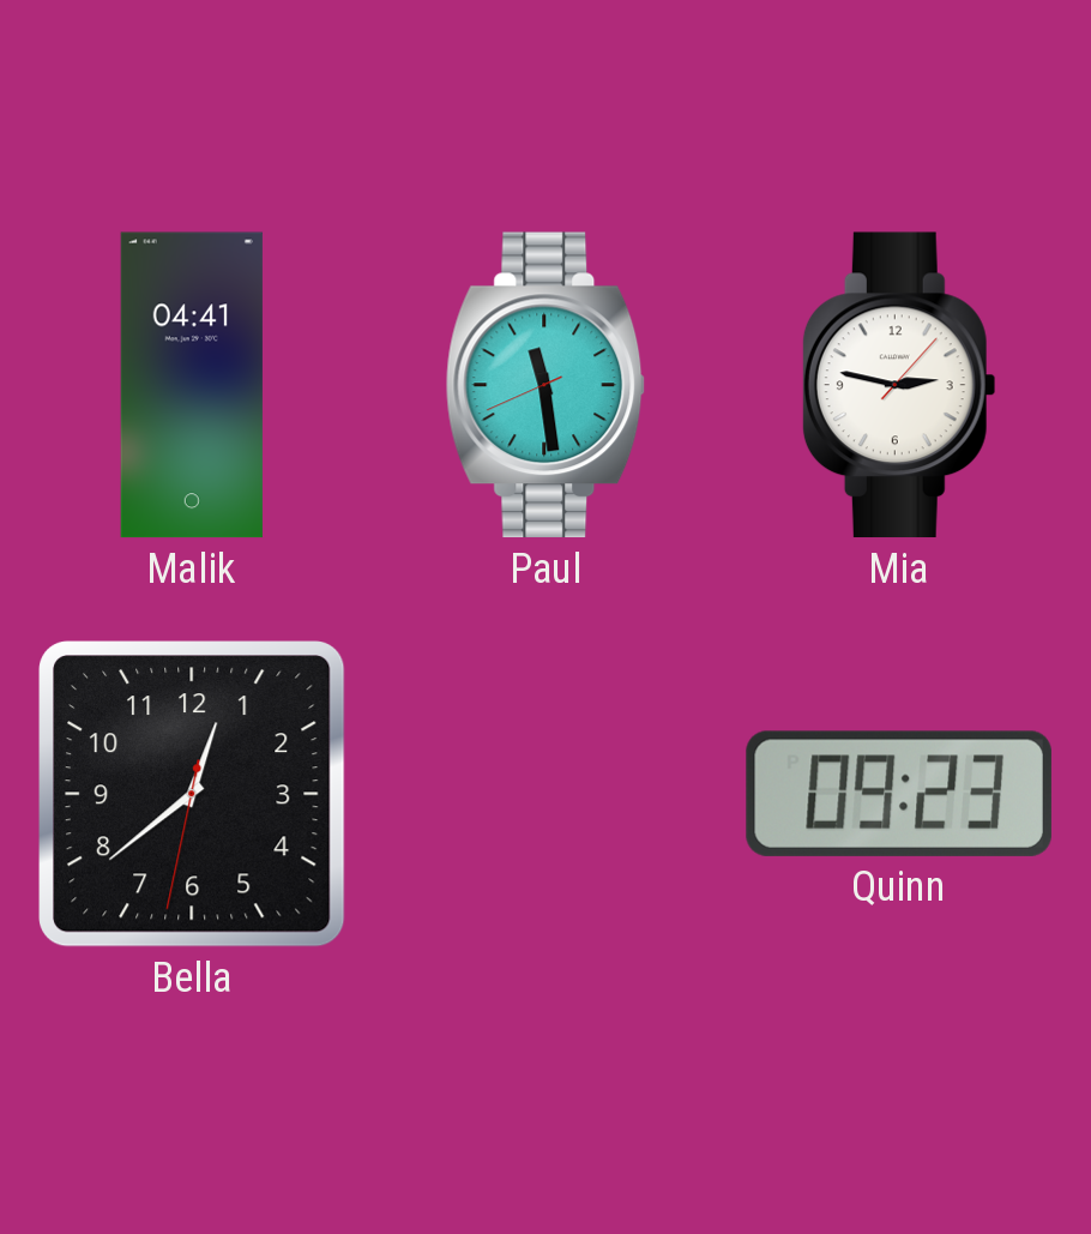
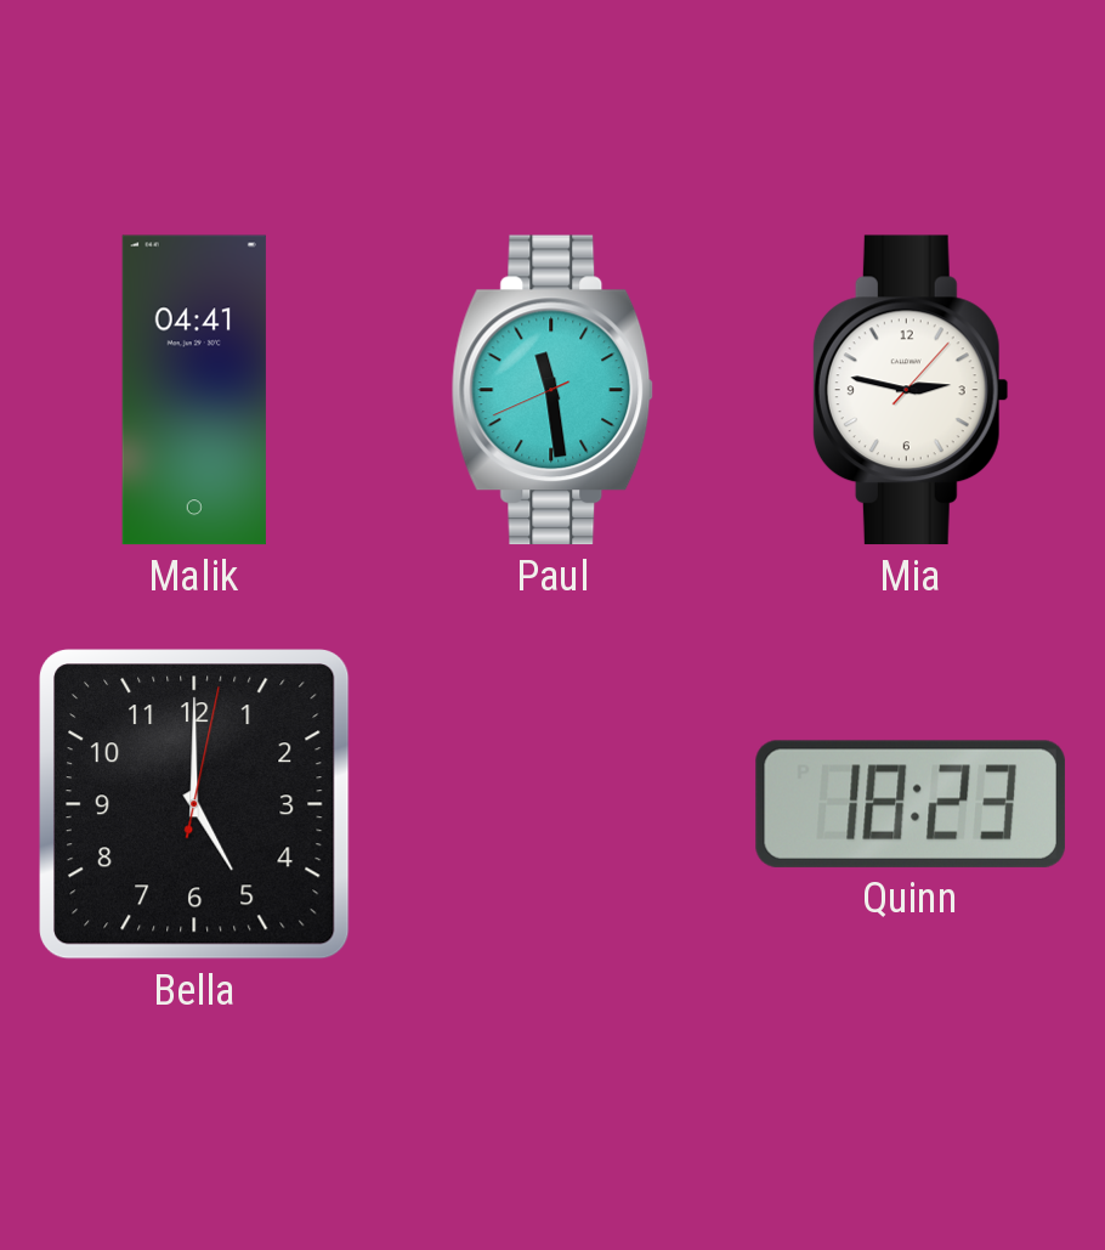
Bella: 12:38 -> 5:00 (195, 805)
Quinn: 09:23 -> 18:23 (911, 804)
